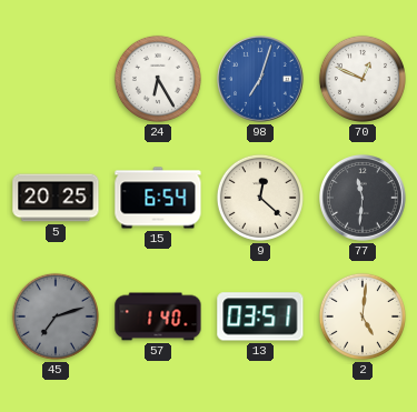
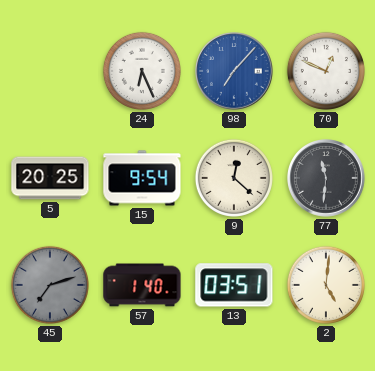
24: 6:25 -> 6:26 (142, 71)
98: 7:03 -> 7:07 (235, 72)
15: 6:54 -> 9:54 (142, 178)
